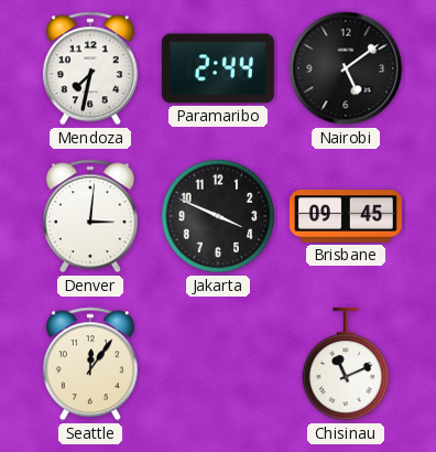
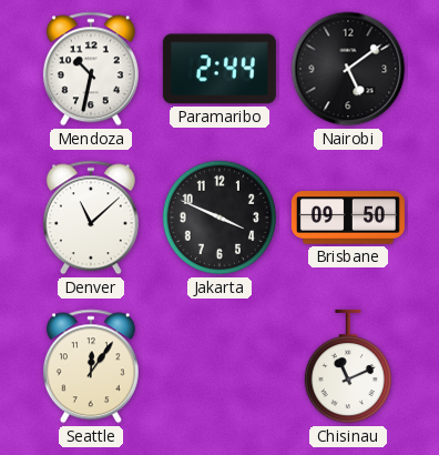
Mendoza: 7:32 -> 10:32 (91, 69)
Denver: 3:01 -> 11:08 (91, 218)
Brisbane: 09:45 -> 09:50 (348, 218)
